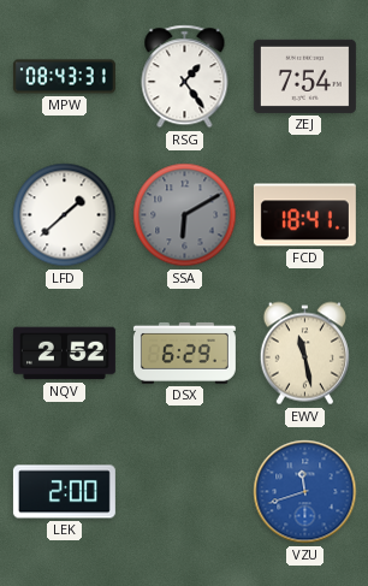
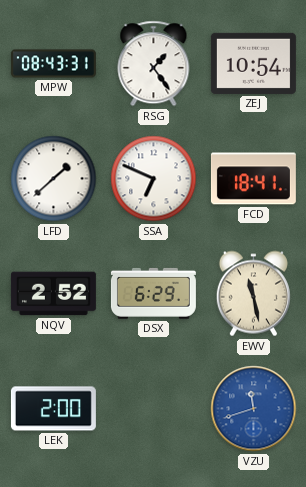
ZEJ: 7:54 -> 10:54 (253, 63)
SSA: 6:10 -> 6:49 (154, 179)
SSA dial: grey -> white (154, 179)
